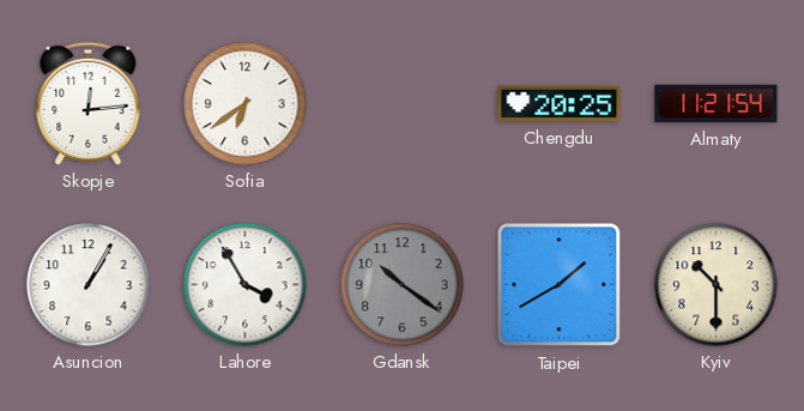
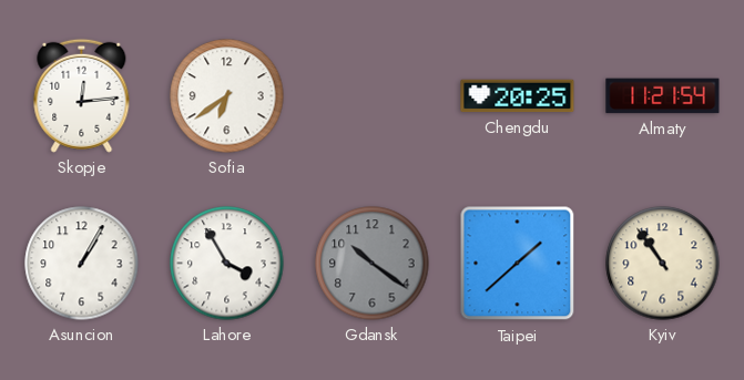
Taipei: 1:40 -> 1:38 (518, 264)
Kyiv: 10:30 -> 10:54 (663, 264)
